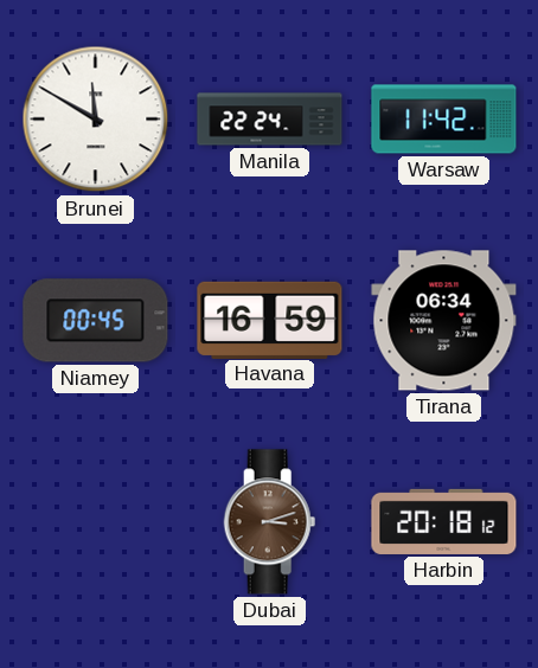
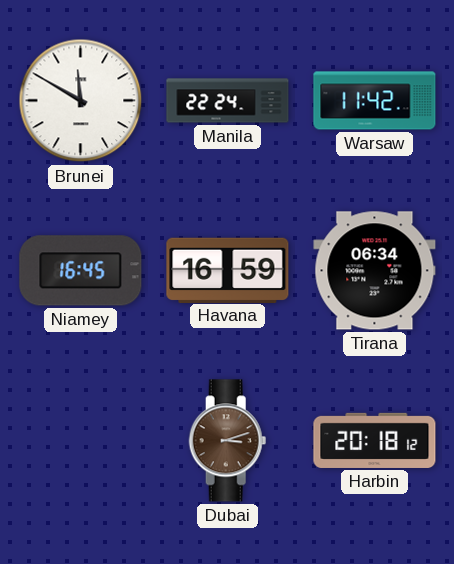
Niamey: 00:45 -> 16:45 (81, 271)
